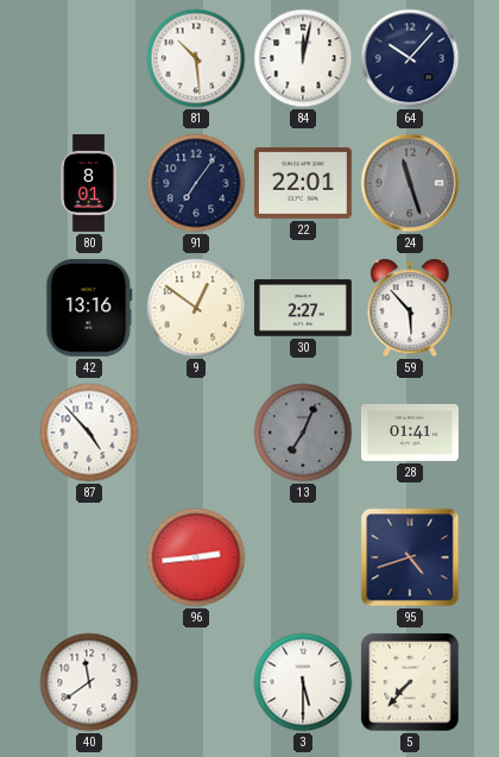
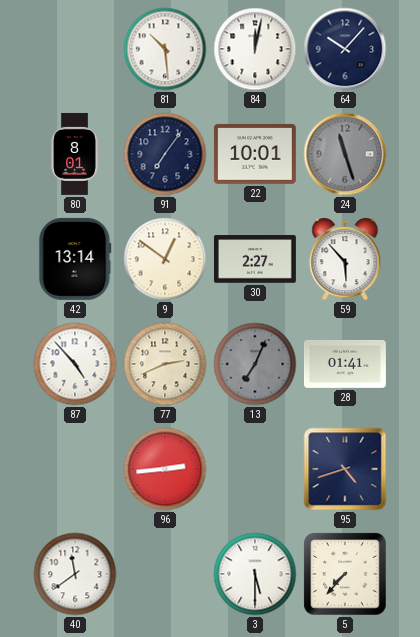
22: 22:01 -> 10:01 (255, 154)
42: 13:16 -> 13:14 (75, 259)
77: none -> 2:41 (165, 364)
